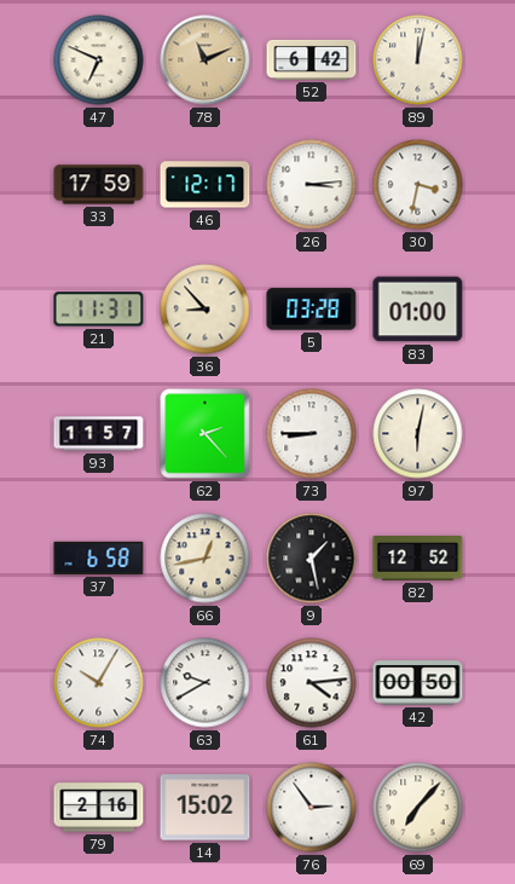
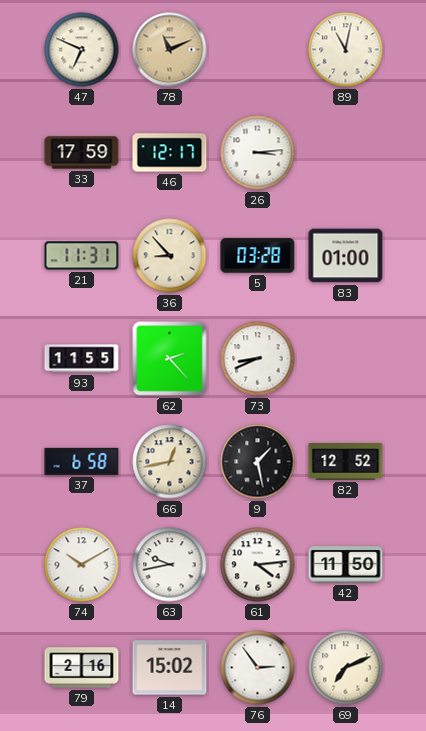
52: 6:42 -> none (312, 59)
89: 12:02 -> 11:02 (346, 50)
30: 3:32 -> none (418, 185)
93: 11:57 -> 11:55 (82, 359)
73: 8:45 -> 8:41 (258, 359)
97: 6:02 -> none (418, 434)
74: 10:05 -> 10:10 (82, 565)
63: 9:40 -> 9:43 (170, 565)
42: 00:50 -> 11:50 (346, 565)
69: 7:07 -> 7:11 (346, 668)
